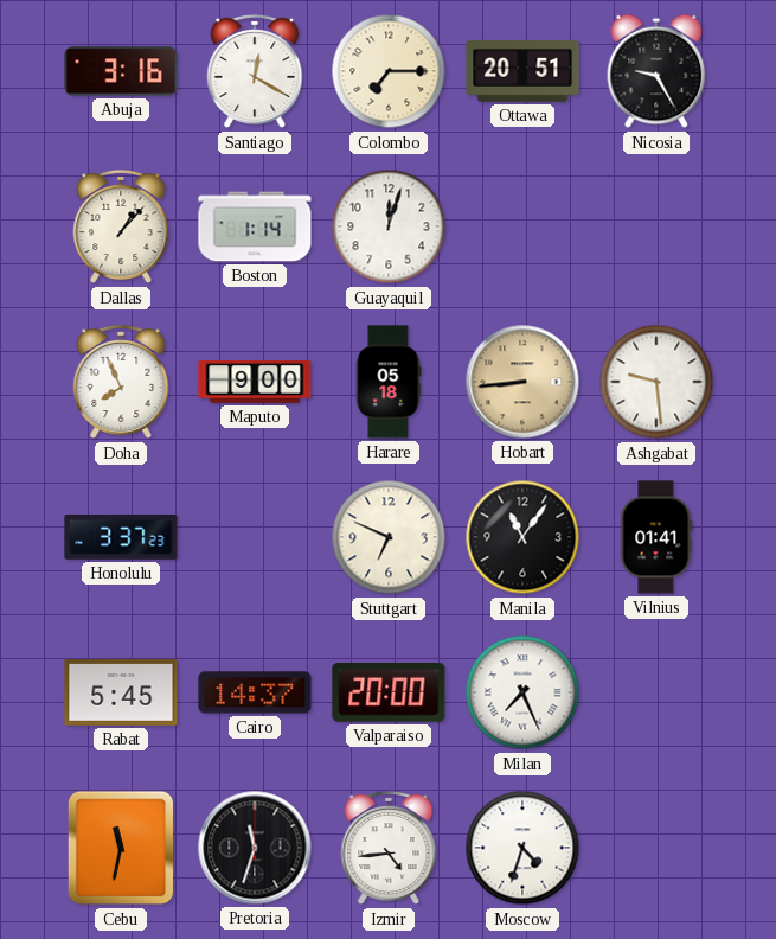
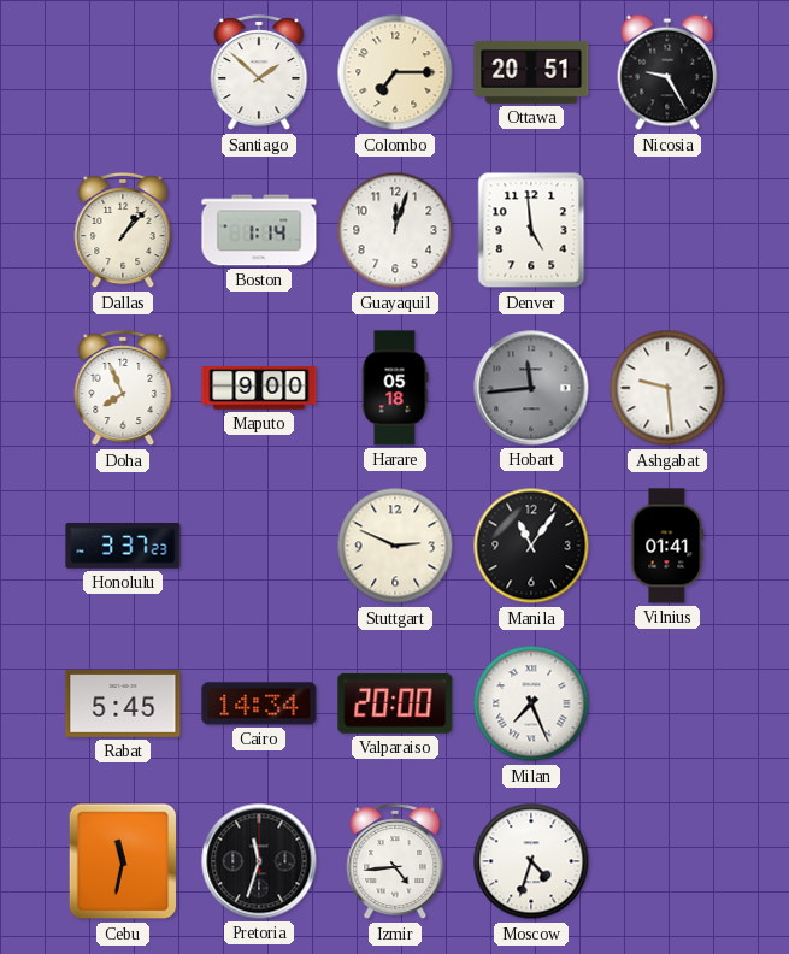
Abuja: 3:16 -> none (121, 71)
Santiago: 12:20 -> 1:52 (259, 72)
Denver: none -> 4:59 (531, 230)
Hobart: 8:44 -> 11:44 (531, 388)
Hobart dial: champagne -> grey (531, 388)
Stuttgart: 6:49 -> 2:49 (395, 546)
Cairo: 14:37 -> 14:34 (259, 703)
